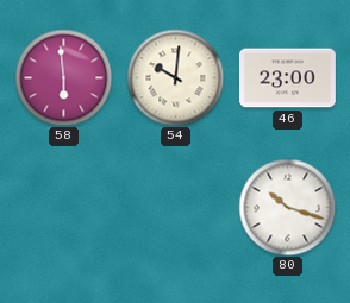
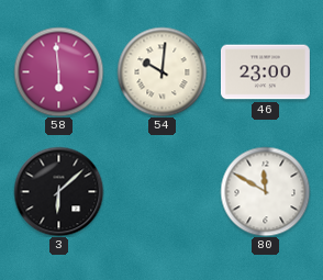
3: none -> 6:08 (58, 191)
80: 10:18 -> 11:50 (265, 191)
